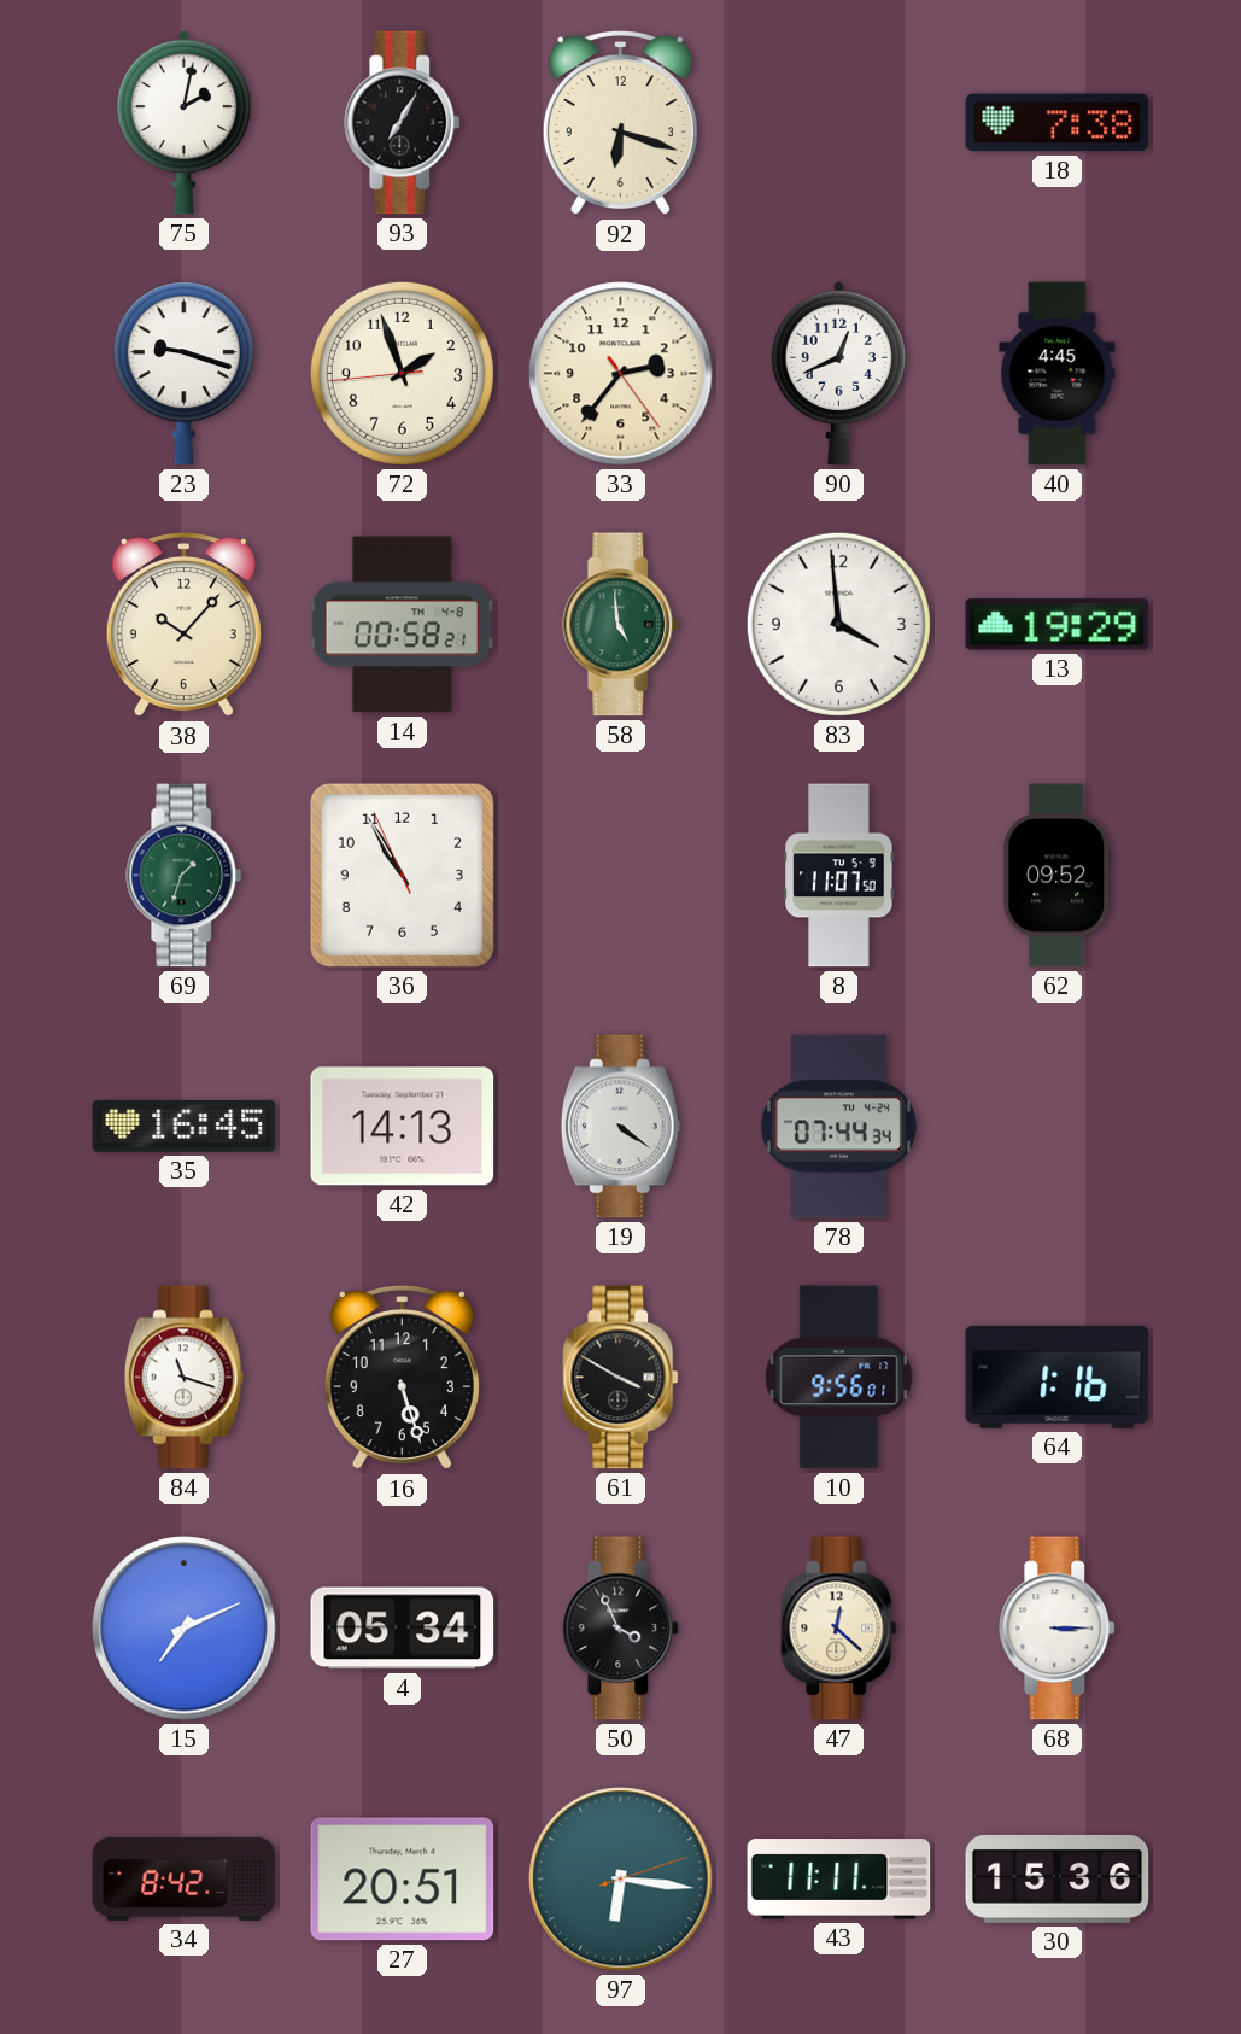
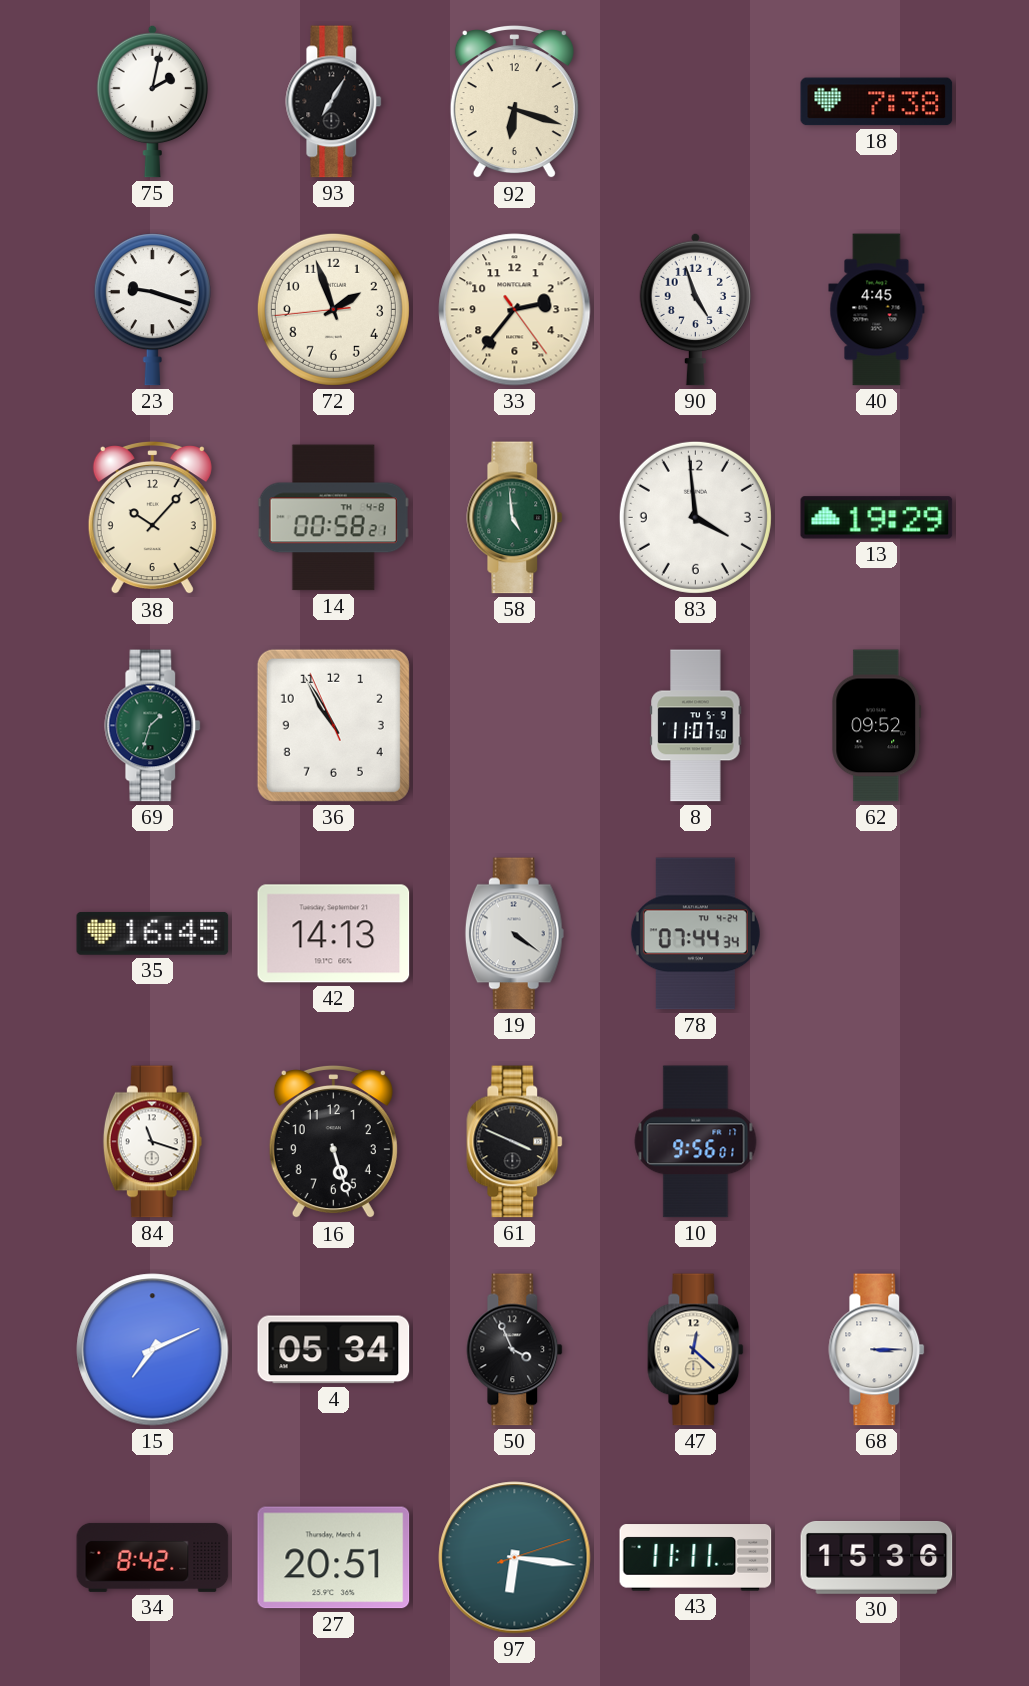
90: 12:41 -> 4:57 (695, 309)
61: 3:50 -> 3:49 (515, 1142)
64: 1:16 -> none (1058, 1377)
